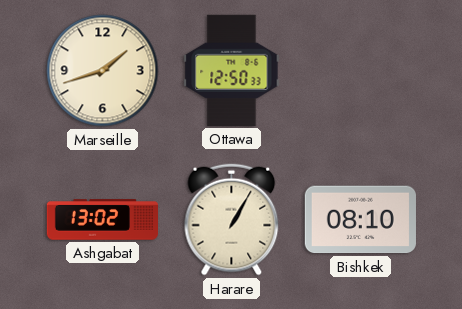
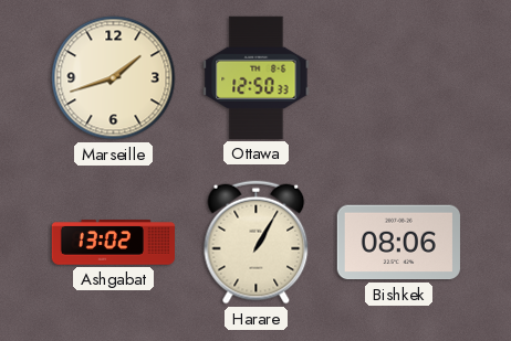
Bishkek: 08:10 -> 08:06 (398, 243)
